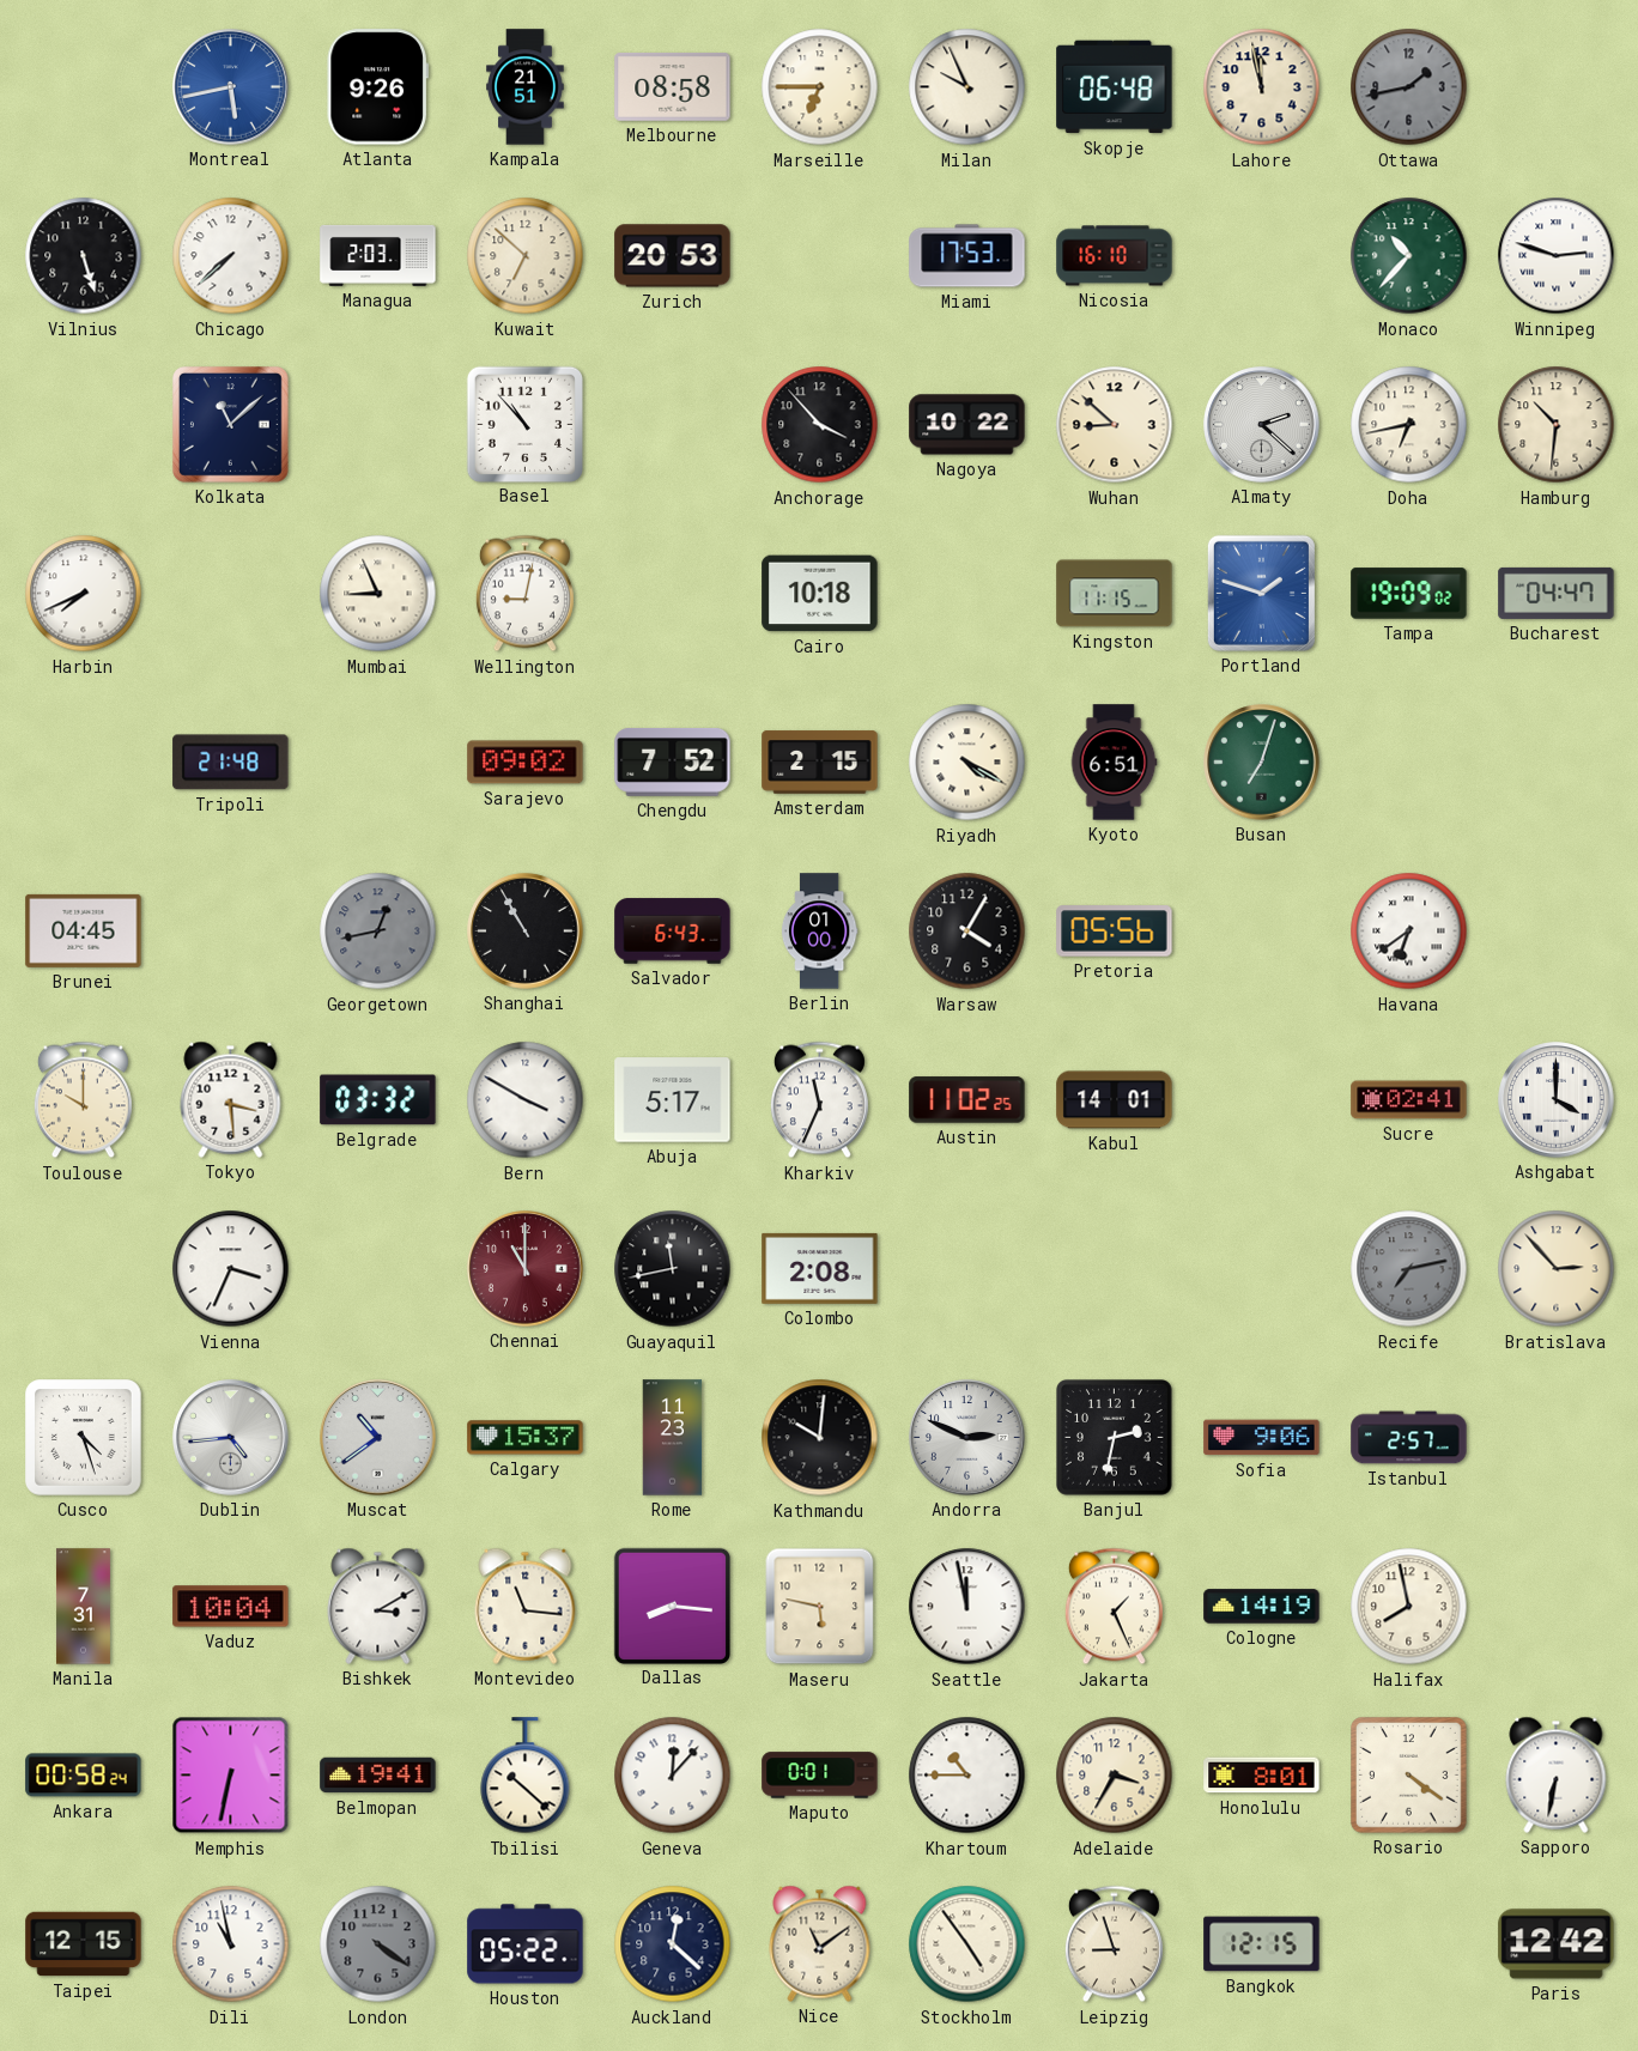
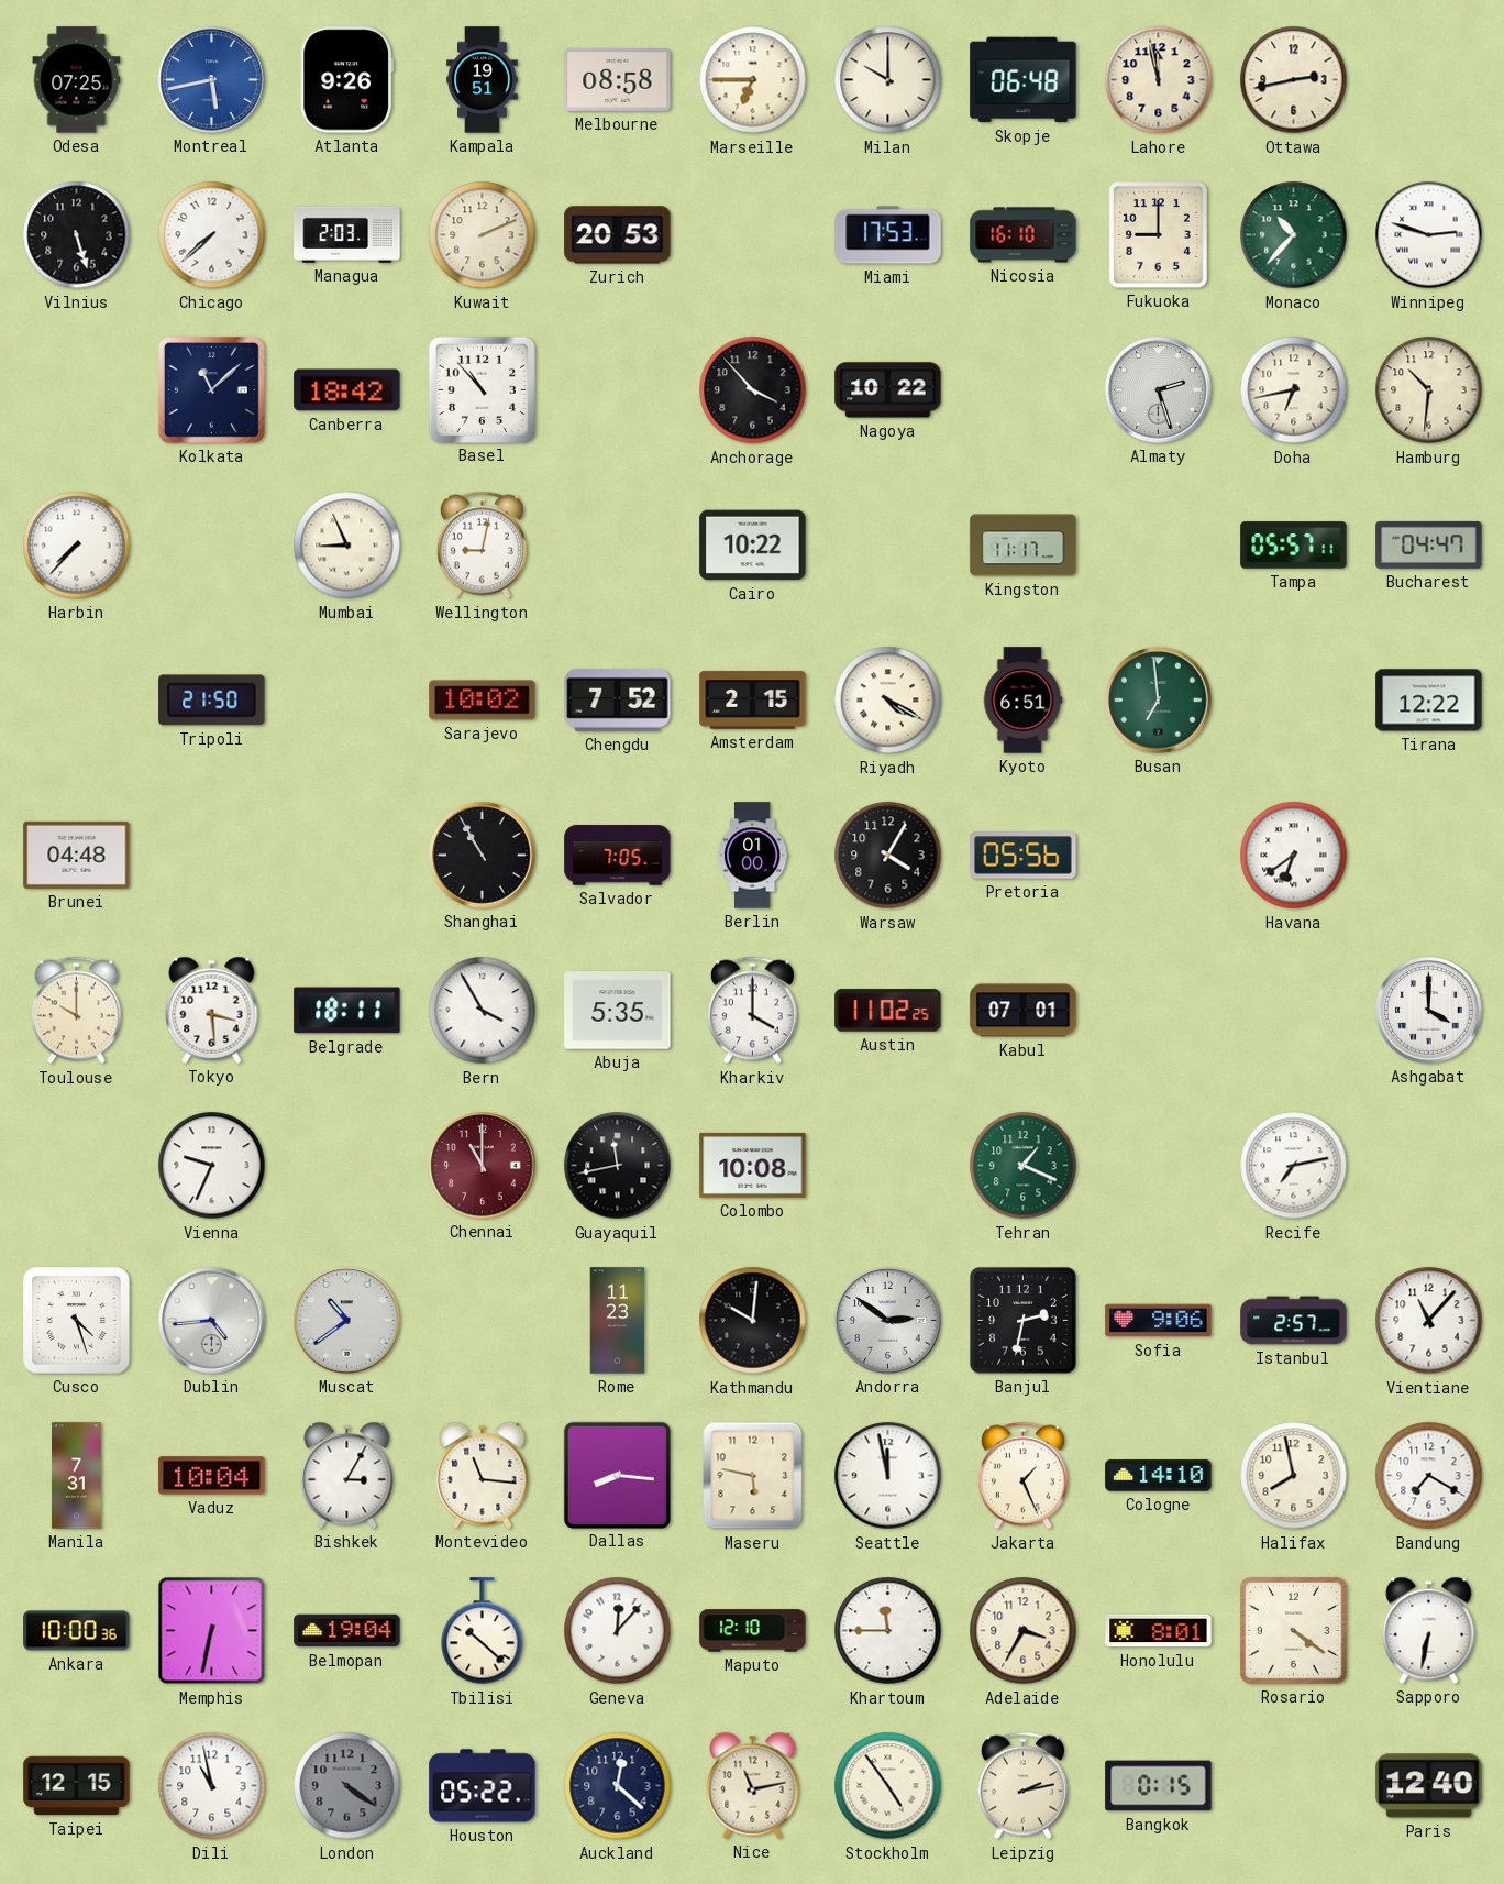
Odesa: none -> 07:25 (77, 80)
Kampala: 21:51 -> 19:51 (483, 80)
Milan: 9:56 -> 10:00 (888, 80)
Ottawa: 1:43 -> 2:43 (1294, 80)
Ottawa dial: grey -> cream (1294, 80)
Kuwait: 6:52 -> 2:11 (483, 235)
Fukuoka: none -> 9:00 (1159, 235)
Canberra: none -> 18:42 (347, 390)
Wuhan: 8:52 -> none (1115, 425)
Almaty: 2:22 -> 2:27 (1159, 390)
Harbin: 7:41 -> 7:37 (77, 546)
Cairo: 10:18 -> 10:22 (753, 546)
Kingston: 11:15 -> 11:17 (1024, 546)
Portland: 1:48 -> none (1261, 593)
Tampa: 19:09 -> 05:57 (1294, 546)
Tripoli: 21:48 -> 21:50 (212, 701)
Sarajevo: 09:02 -> 10:02 (483, 701)
Busan: 7:03 -> 6:59 (1159, 701)
Tirana: none -> 12:22 (1429, 701)
Brunei: 04:45 -> 04:48 (77, 855)
Georgetown: 12:43 -> none (378, 932)
Salvador: 6:43 -> 7:05 (618, 856)
Belgrade: 03:32 -> 18:11 (347, 1011)
Bern: 3:50 -> 3:55 (483, 1011)
Abuja: 5:17 -> 5:35 (618, 1011)
Kharkiv: 11:34 -> 4:00 (752, 1011)
Kabul: 14:01 -> 07:01 (1024, 1011)
Sucre: 02:41 -> none (1409, 1100)
Vienna: 3:34 -> 9:34 (212, 1166)
Colombo: 2:08 -> 10:08 (753, 1165)
Tehran: none -> 1:19 (1024, 1166)
Recife dial: grey -> white (1294, 1166)
Bratislava: 2:53 -> none (1557, 1269)
Calgary: 15:37 -> none (526, 1438)
Andorra: 2:49 -> 2:51 (888, 1321)
Vientiane: none -> 11:07 (1429, 1321)
Bishkek: 3:10 -> 3:05 (347, 1475)
Cologne: 14:19 -> 14:10 (1159, 1476)
Bandung: none -> 7:20 (1429, 1476)
Ankara: 00:58 -> 10:00 (77, 1631)
Belmopan: 19:41 -> 19:04 (347, 1631)
Maputo: 0:01 -> 12:10 (753, 1631)
Khartoum: 10:45 -> 11:45 (888, 1631)
Nice: 11:09 -> 11:13 (753, 1785)
Leipzig: 8:57 -> 2:13 (1022, 1786)
Bangkok: 12:15 -> 0:15 (1159, 1786)
Paris: 12:42 -> 12:40 (1429, 1786)
